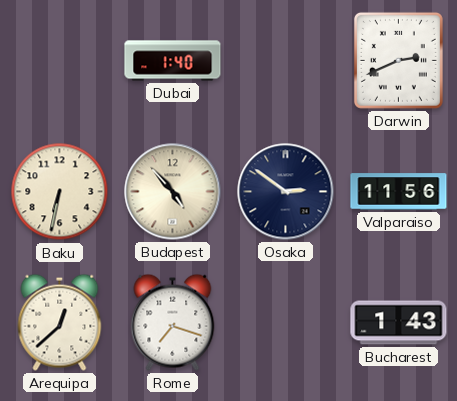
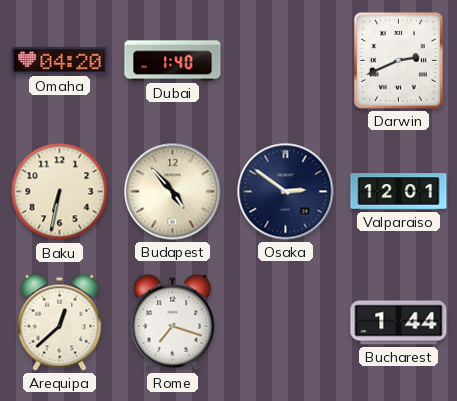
Omaha: none -> 04:20 (60, 60)
Valparaiso: 11:56 -> 12:01 (399, 192)
Bucharest: 1:43 -> 1:44 (399, 323)
